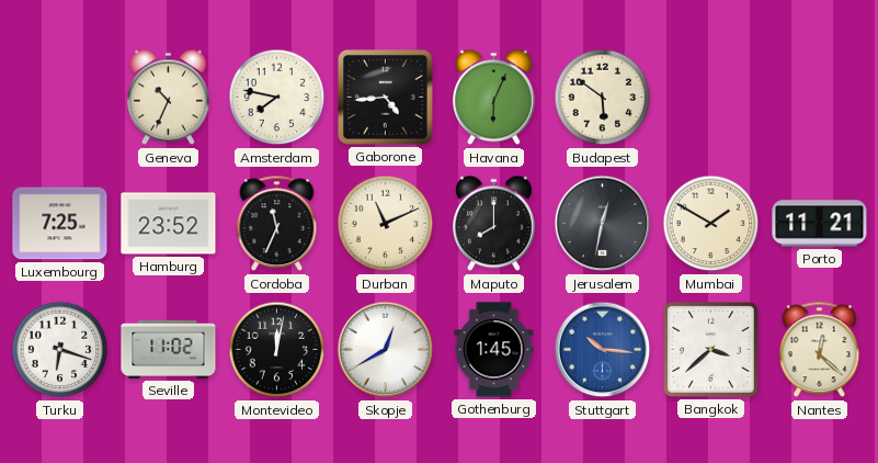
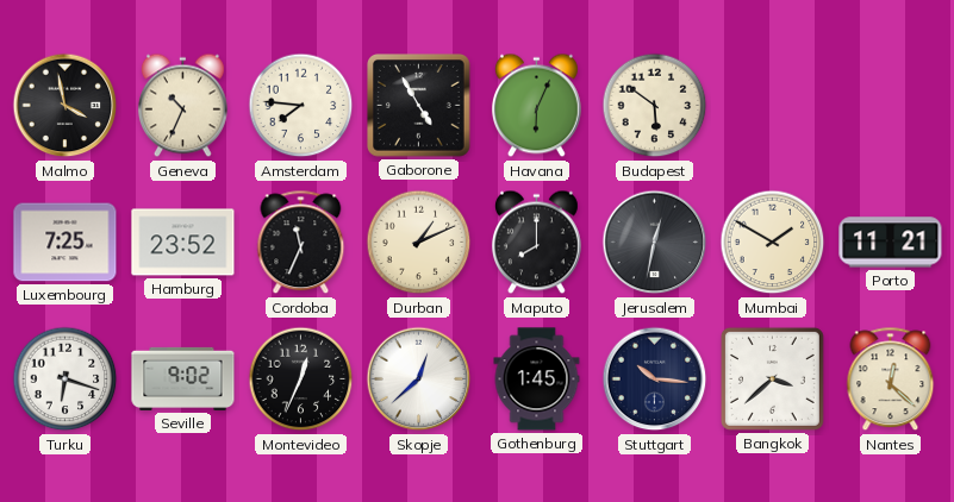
Malmo: none -> 3:58 (66, 106)
Amsterdam: 7:47 -> 7:46 (301, 106)
Gaborone: 4:44 -> 4:55 (419, 106)
Durban: 11:11 -> 1:11 (419, 243)
Seville: 11:02 -> 9:02 (183, 378)
Montevideo: 12:02 -> 12:34 (301, 379)
Skopje: 12:40 -> 12:38 (419, 379)
Stuttgart dial: blue -> navy (655, 379)
